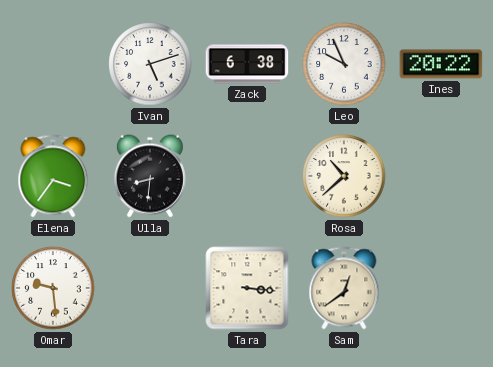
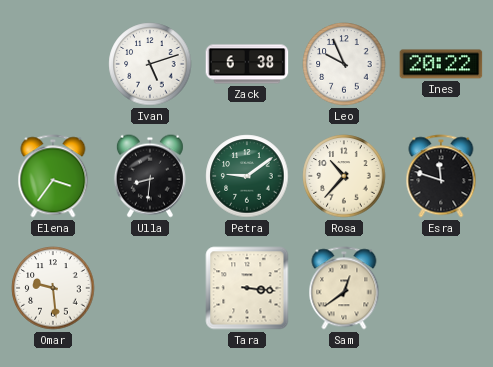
Petra: none -> 9:09 (247, 176)
Rosa: 10:38 -> 10:37 (344, 176)
Esra: none -> 11:48 (441, 176)
